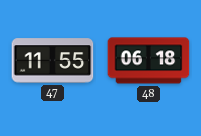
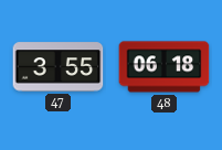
47: 11:55 -> 3:55 (59, 67)
